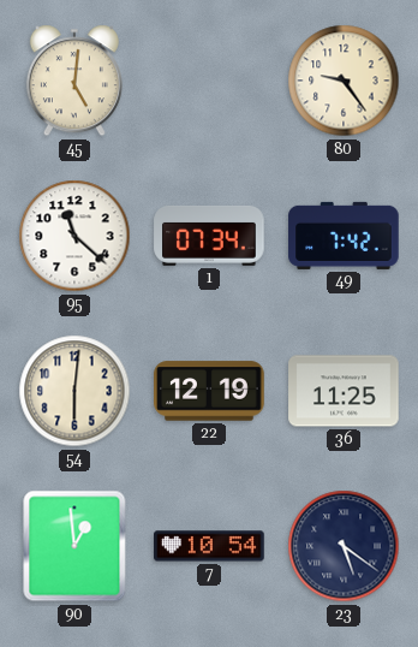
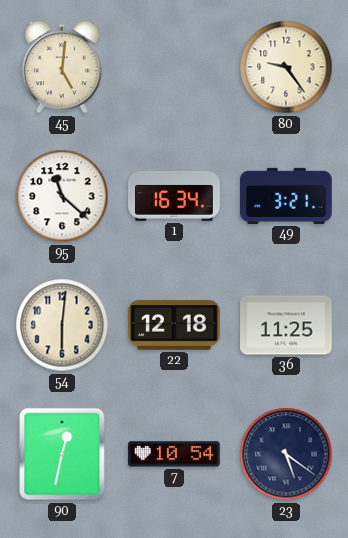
1: 07:34 -> 16:34 (174, 196)
49: 7:42 -> 3:21 (286, 196)
22: 12:19 -> 12:18 (174, 325)
90: 12:59 -> 12:32 (62, 454)
